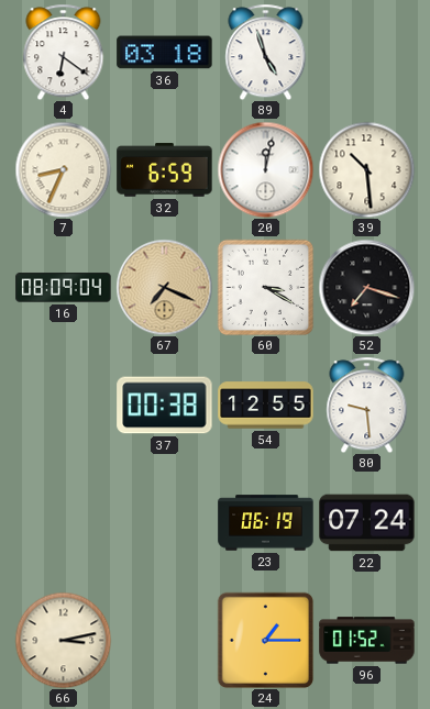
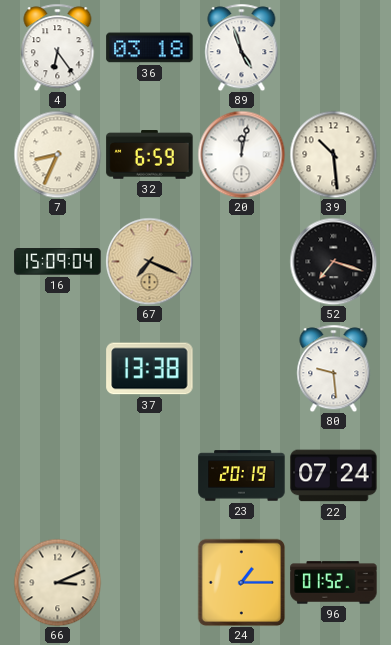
4: 6:21 -> 6:24 (58, 47)
16: 08:09 -> 15:09 (58, 262)
60: 3:20 -> none (265, 287)
37: 00:38 -> 13:38 (150, 369)
54: 12:55 -> none (266, 406)
23: 06:19 -> 20:19 (242, 476)
66: 3:13 -> 3:11 (57, 582)
